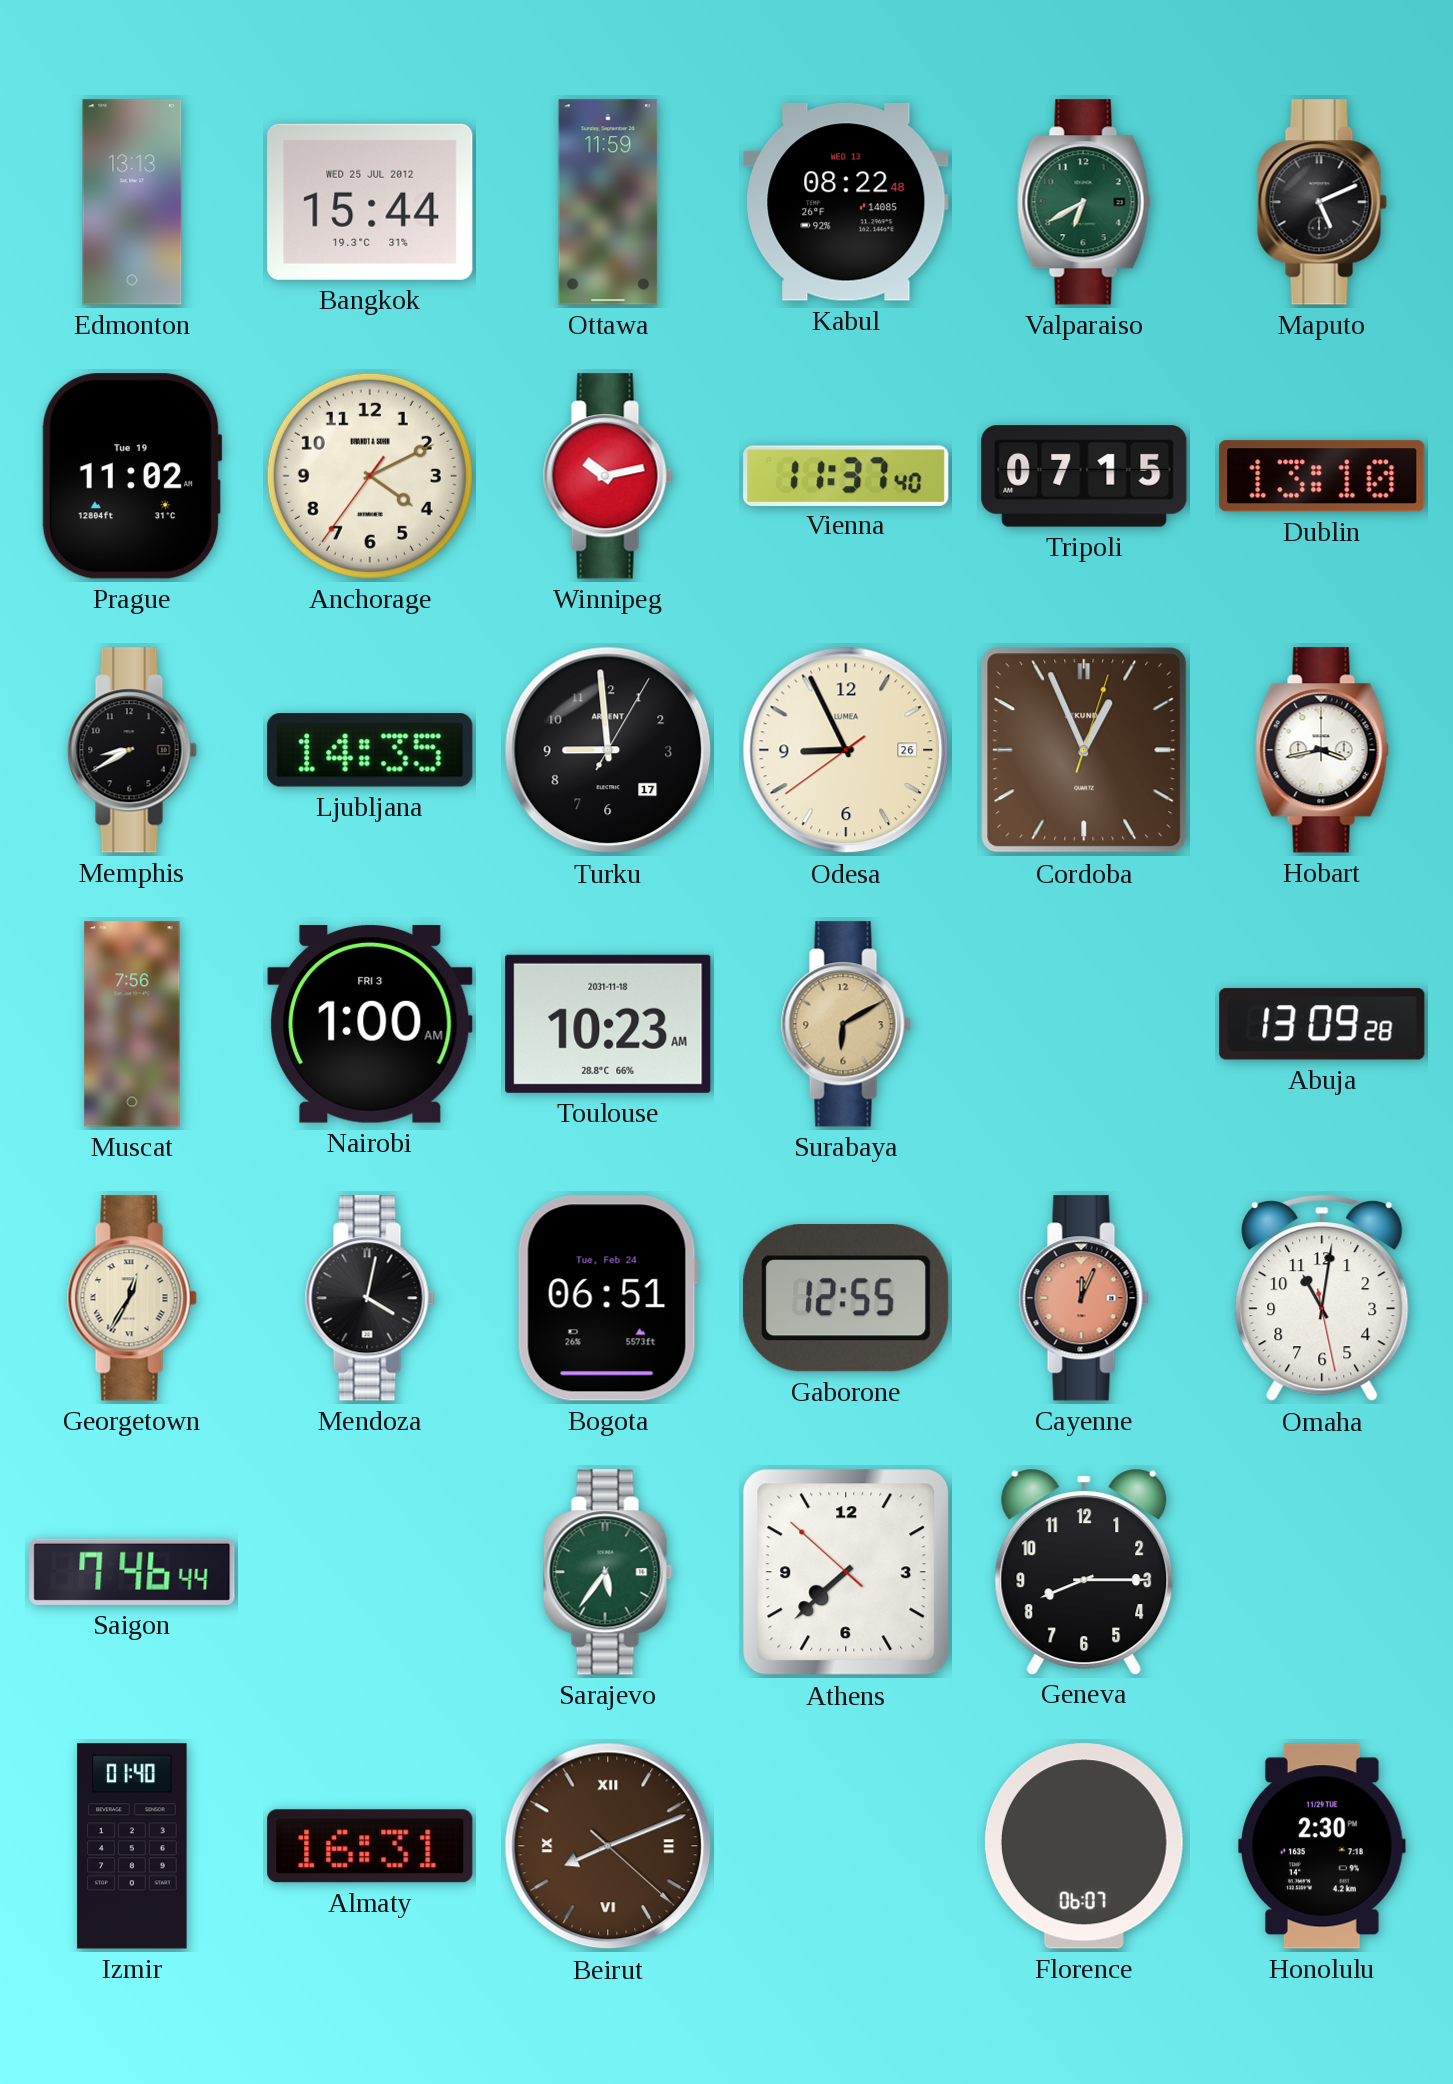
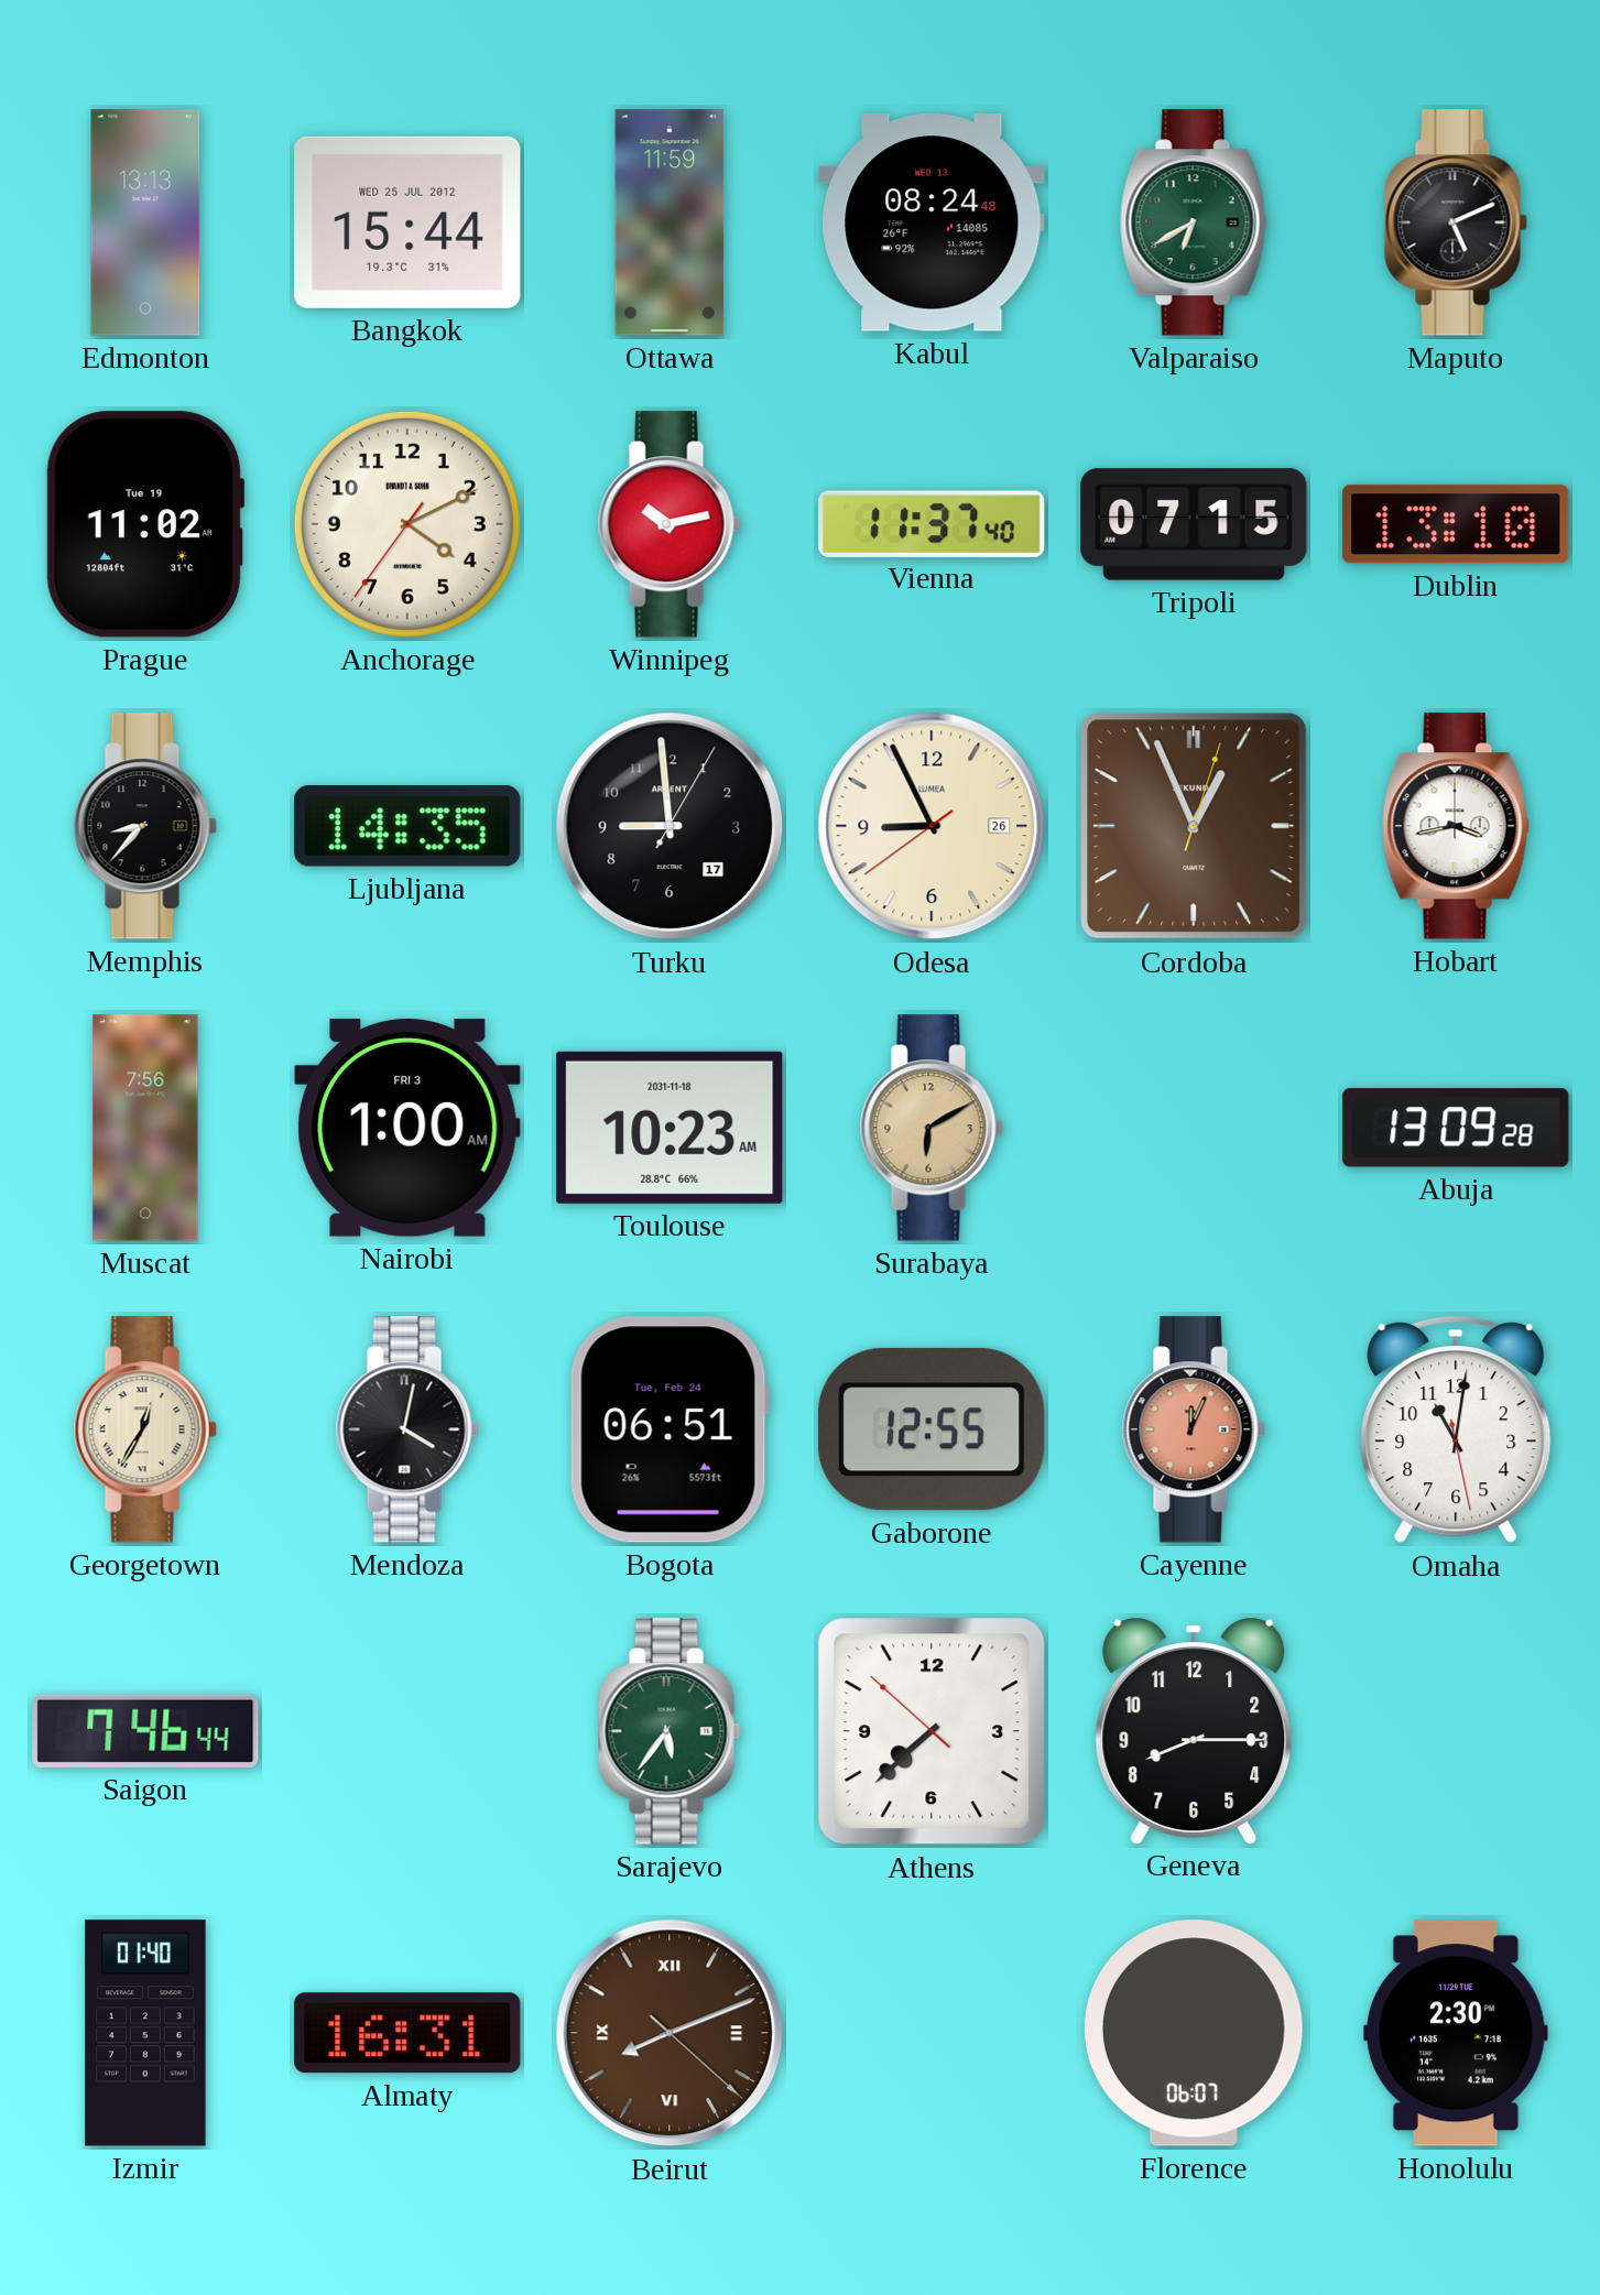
Kabul: 08:22 -> 08:24 (932, 222)
Memphis: 8:40 -> 8:37 (145, 826)
